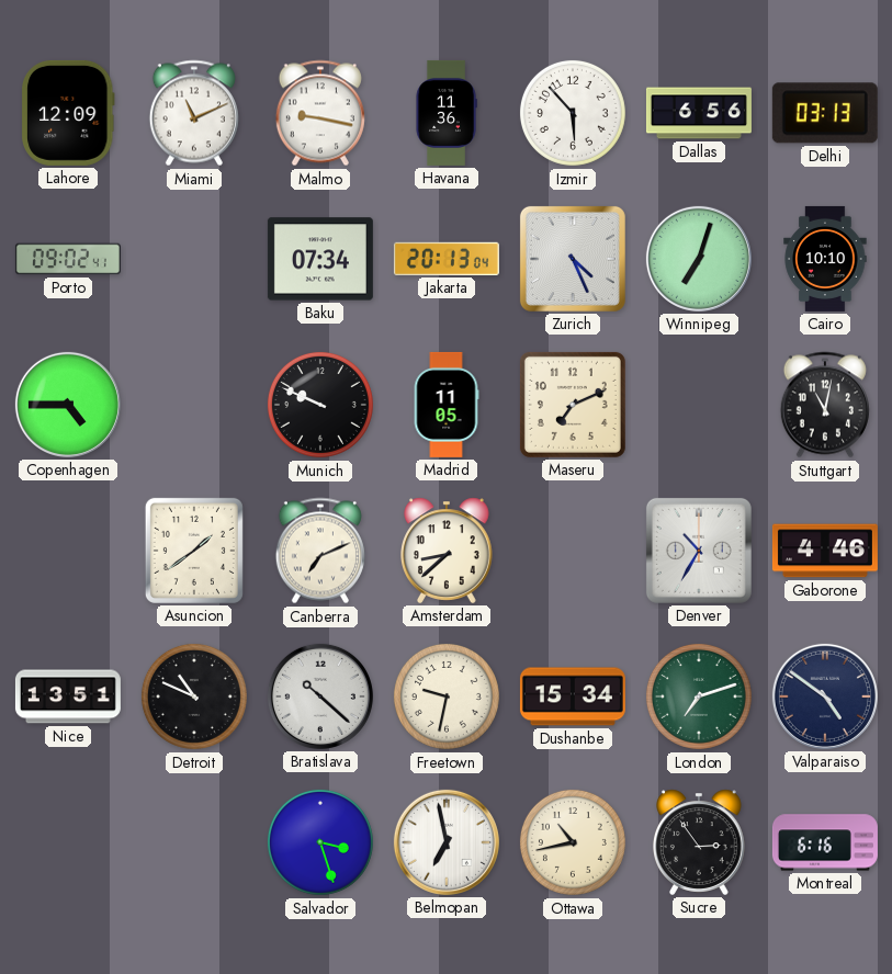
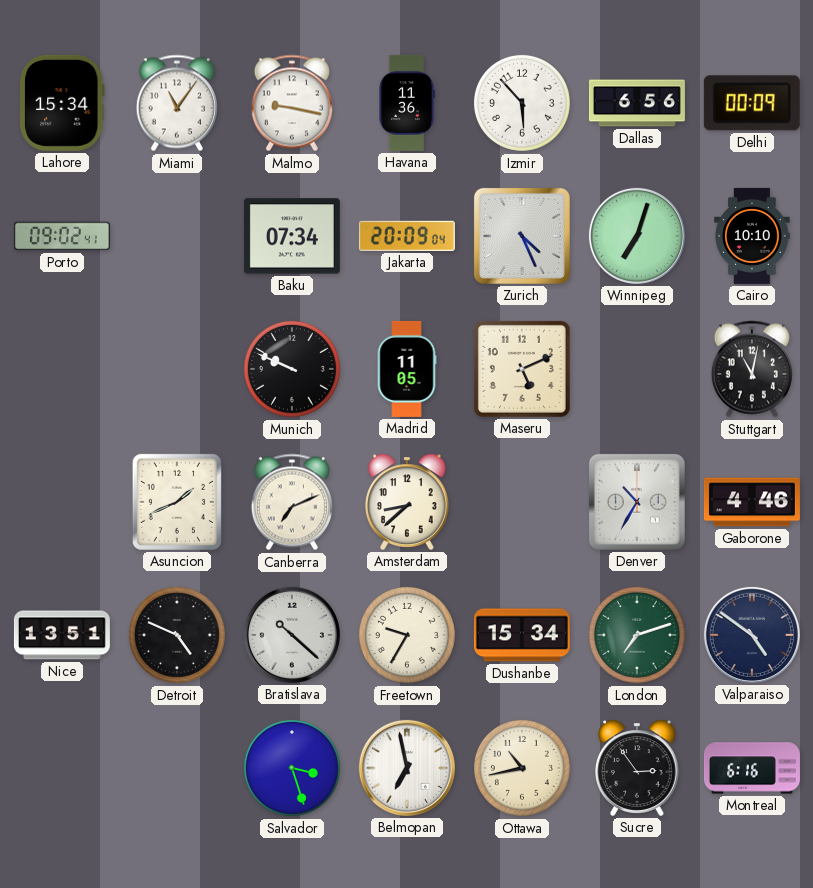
Lahore: 12:09 -> 15:34 (62, 103)
Miami: 11:11 -> 11:06 (177, 103)
Delhi: 03:13 -> 00:09 (752, 103)
Jakarta: 20:13 -> 20:09 (407, 236)
Copenhagen: 4:45 -> none (68, 405)
Maseru: 7:11 -> 5:11 (522, 369)
Asuncion: 1:39 -> 1:41 (177, 502)
Detroit: 10:49 -> 4:49 (177, 635)
Freetown: 9:32 -> 9:35 (407, 635)
